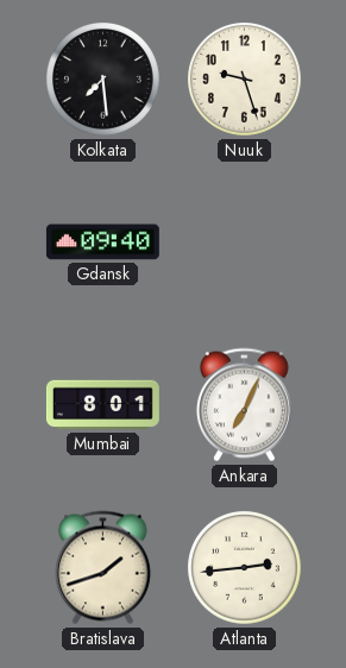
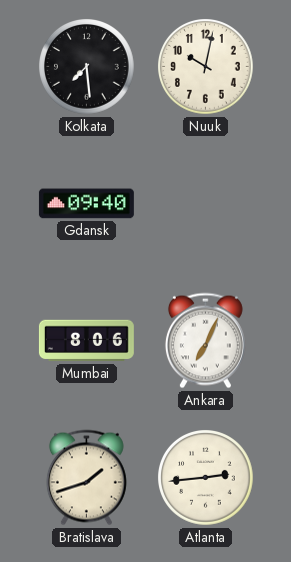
Nuuk: 9:27 -> 10:02 (206, 67)
Mumbai: 8:01 -> 8:06 (86, 341)
